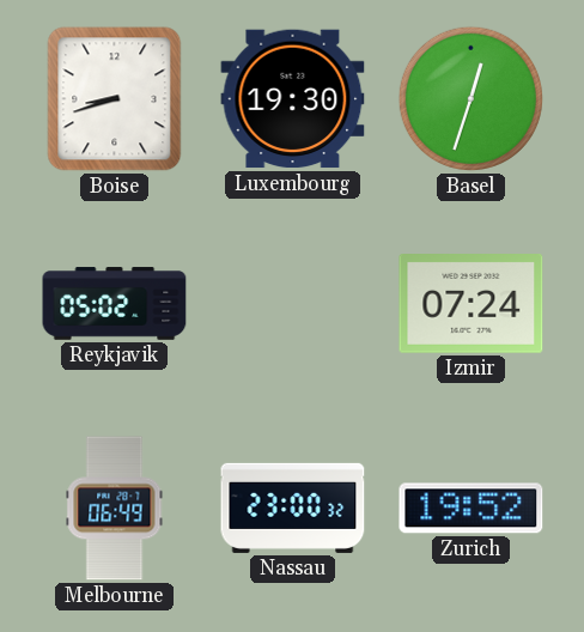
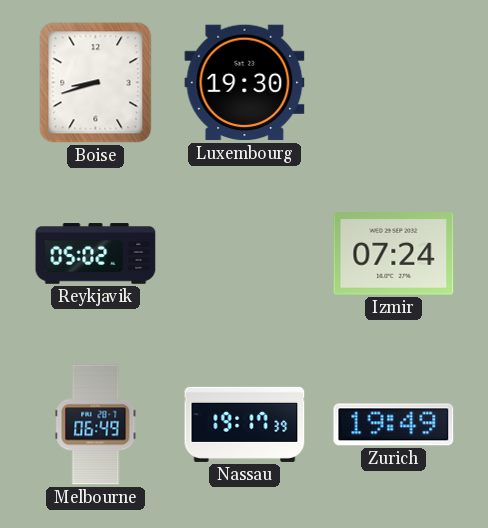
Basel: 12:33 -> none (470, 98)
Nassau: 23:00 -> 19:17 (245, 424)
Zurich: 19:52 -> 19:49 (394, 425)
